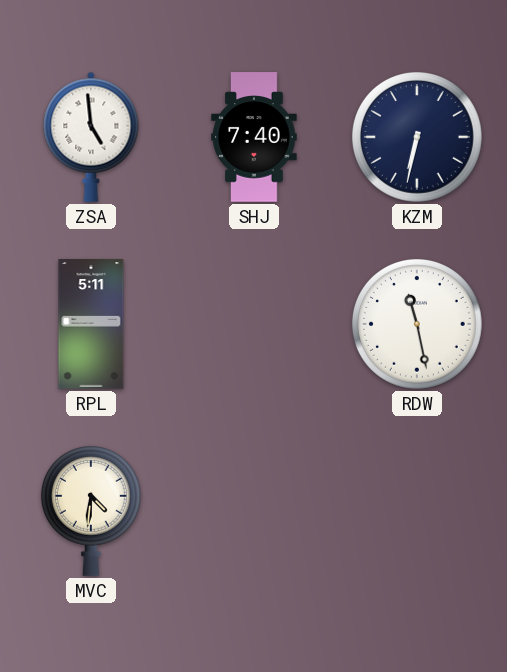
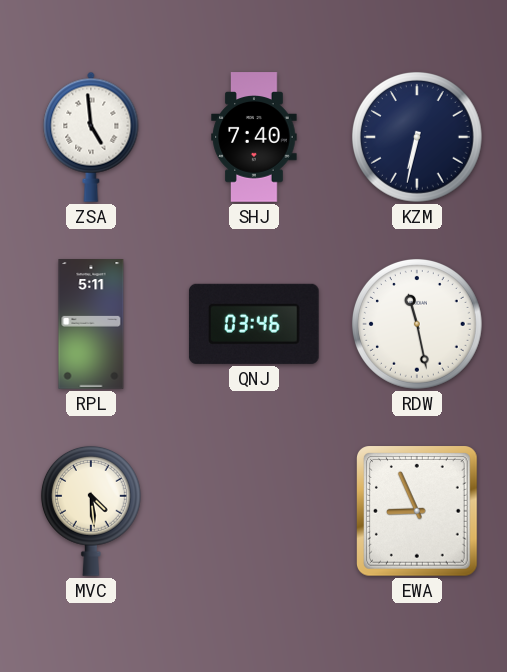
QNJ: none -> 03:46 (254, 324)
MVC: 4:31 -> 4:29 (91, 511)
EWA: none -> 8:56 (418, 512)
